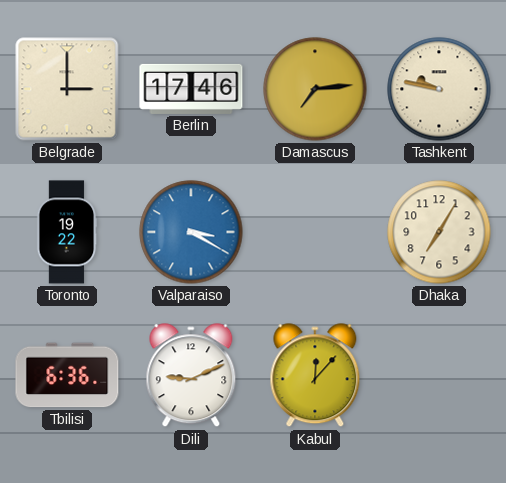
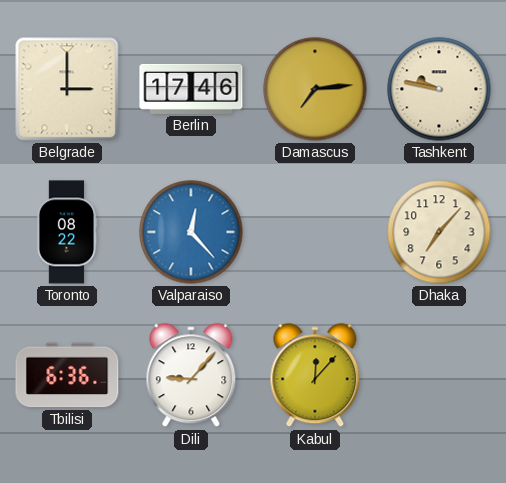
Toronto: 19:22 -> 08:22 (67, 232)
Valparaiso: 3:20 -> 12:23 (191, 232)
Dhaka: 7:05 -> 7:07 (439, 232)
Dili: 9:11 -> 9:07 (191, 376)
